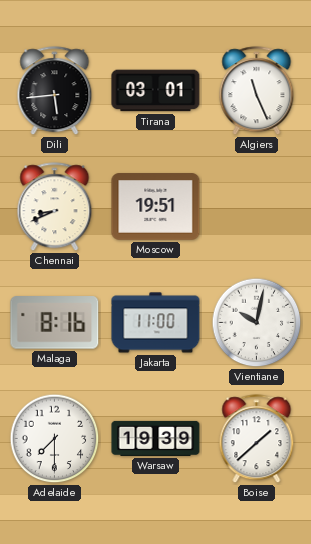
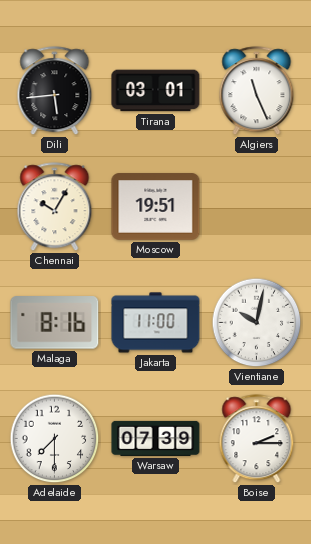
Chennai: 8:41 -> 10:05 (55, 207)
Warsaw: 19:39 -> 07:39 (156, 438)
Boise: 1:38 -> 2:15 (257, 439)
